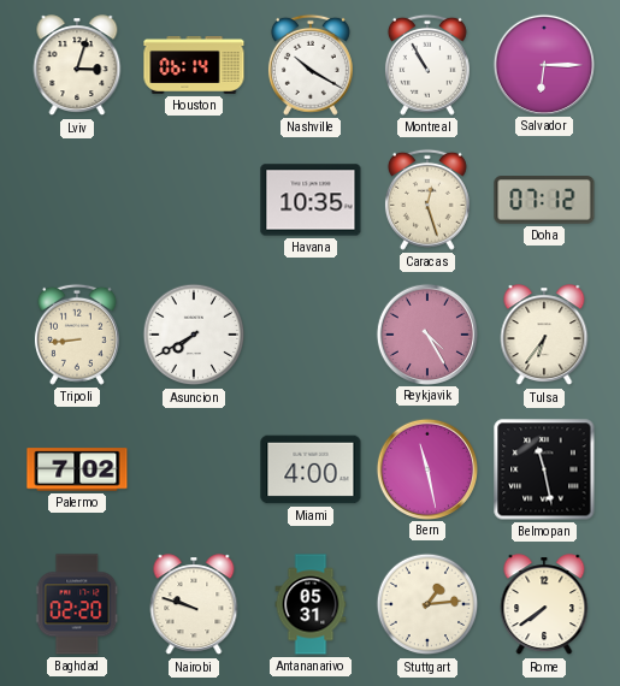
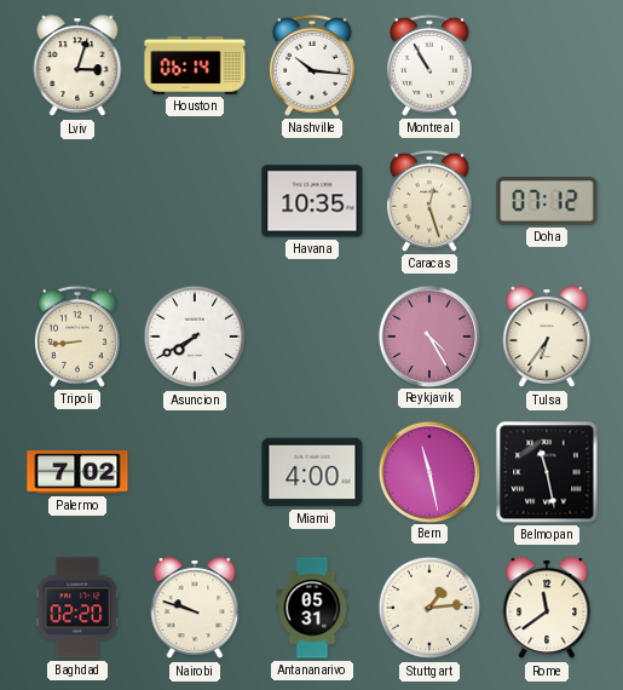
Nashville: 10:20 -> 10:16 (312, 65)
Salvador: 6:15 -> none (543, 64)
Rome: 7:39 -> 11:39 (547, 609)
